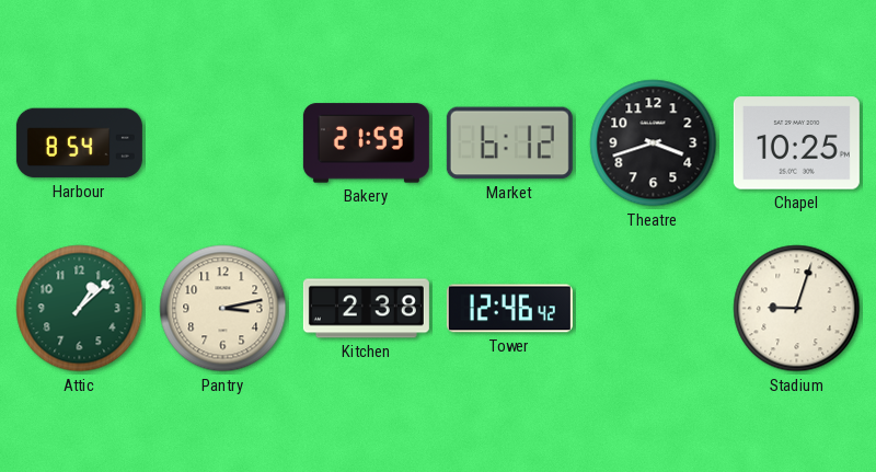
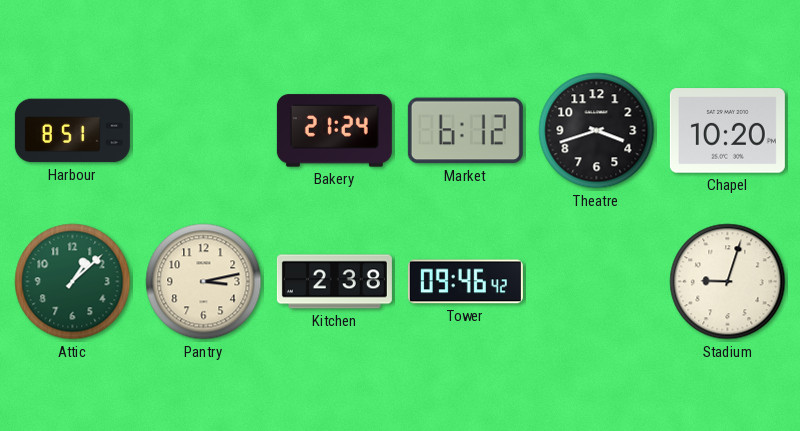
Harbour: 8:54 -> 8:51 (72, 131)
Bakery: 21:59 -> 21:24 (334, 131)
Chapel: 10:25 -> 10:20 (727, 131)
Tower: 12:46 -> 09:46 (465, 282)
